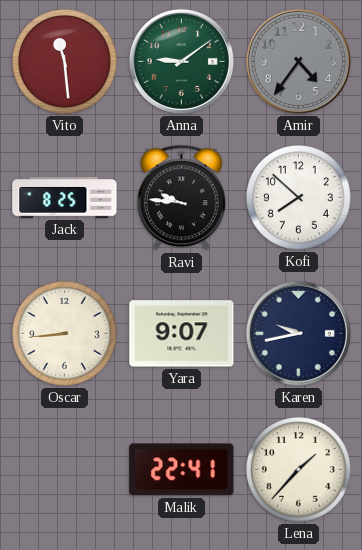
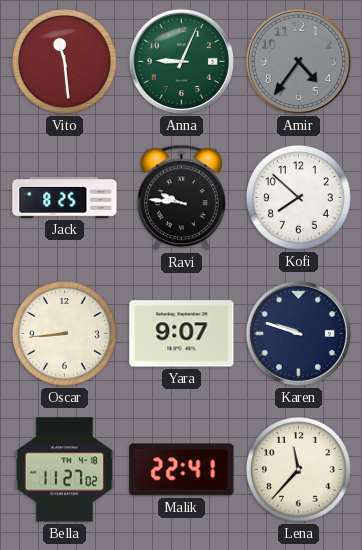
Anna: 9:09 -> 9:04 (181, 61)
Karen: 9:43 -> 9:48 (298, 333)
Bella: none -> 11:27 (65, 470)
Lena: 1:37 -> 11:37 (299, 470)
